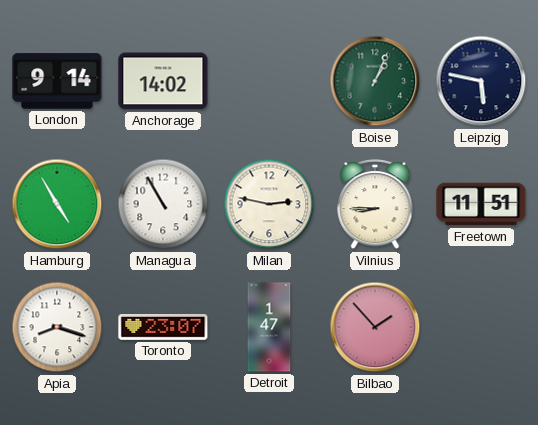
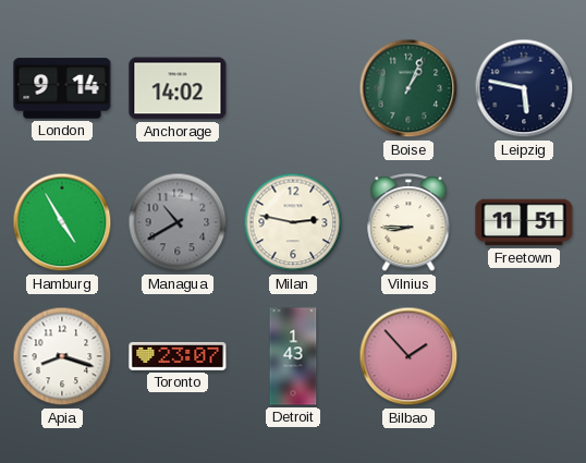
Managua: 10:55 -> 10:40 (178, 222)
Managua dial: white -> grey (178, 222)
Detroit: 1:47 -> 1:43 (293, 356)
